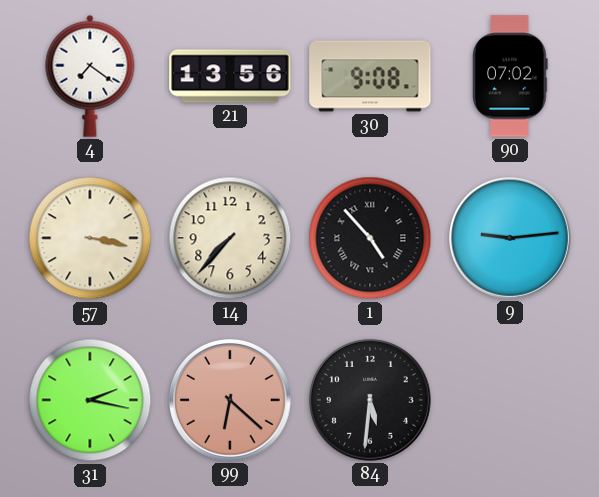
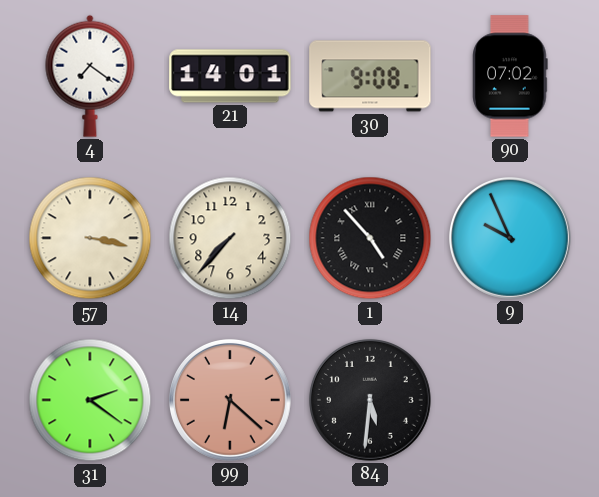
21: 13:56 -> 14:01 (230, 76)
9: 9:14 -> 9:56 (510, 238)
31: 2:17 -> 2:21 (90, 400)
